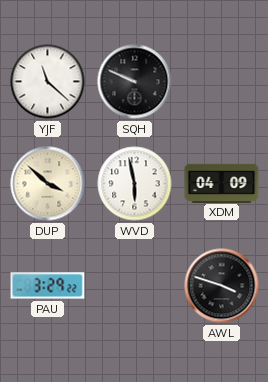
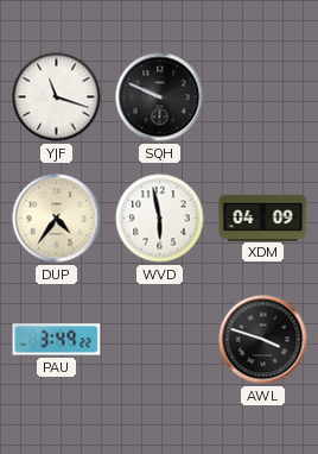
YJF: 11:22 -> 11:18 (57, 97)
DUP: 3:52 -> 4:36 (57, 219)
PAU: 3:29 -> 3:49 (57, 340)
